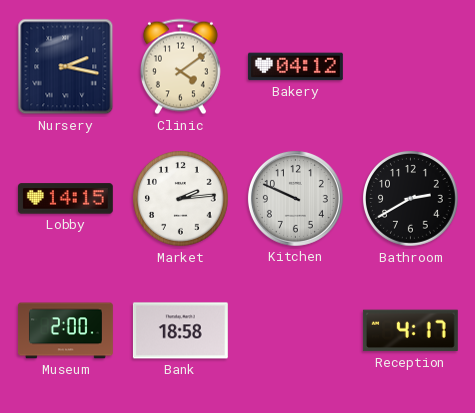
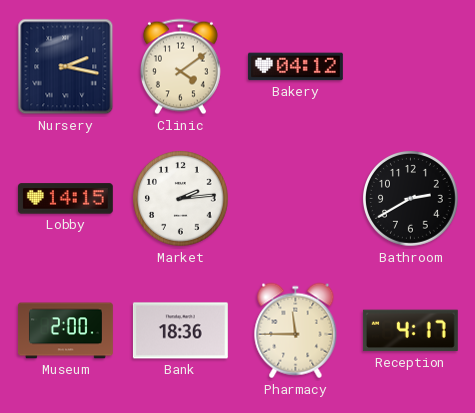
Kitchen: 9:49 -> none (295, 198)
Bank: 18:58 -> 18:36 (180, 331)
Pharmacy: none -> 11:45 (296, 331)
